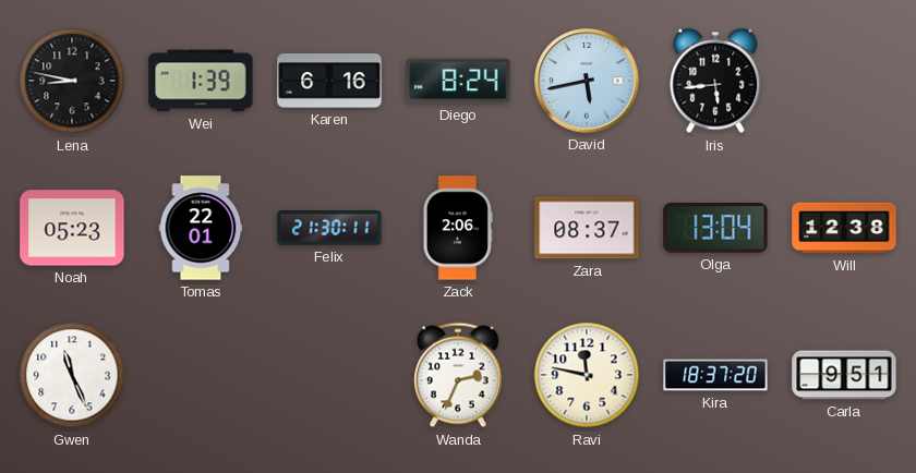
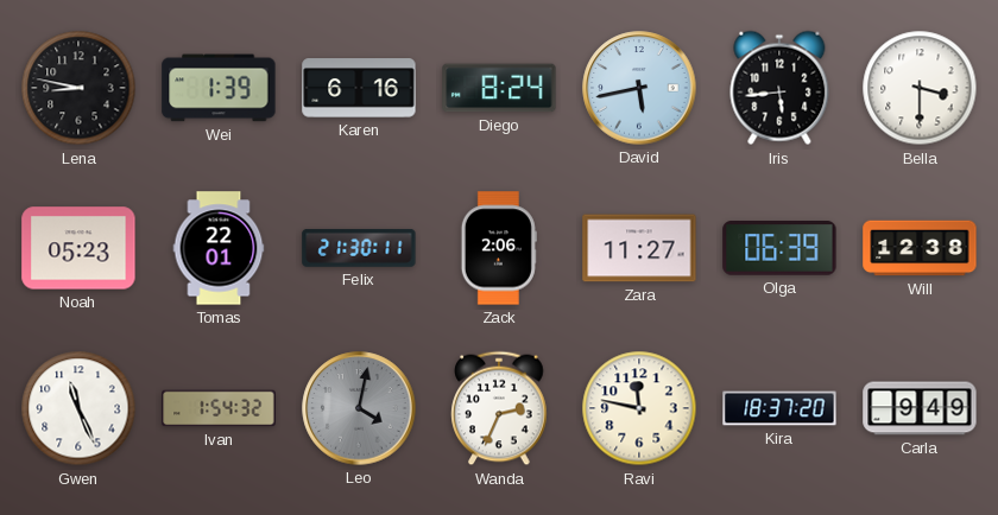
Bella: none -> 3:30 (920, 88)
Zara: 08:37 -> 11:27 (639, 248)
Olga: 13:04 -> 06:39 (779, 248)
Ivan: none -> 1:54 (219, 408)
Leo: none -> 4:02 (359, 408)
Carla: 9:51 -> 9:49 (920, 408)
